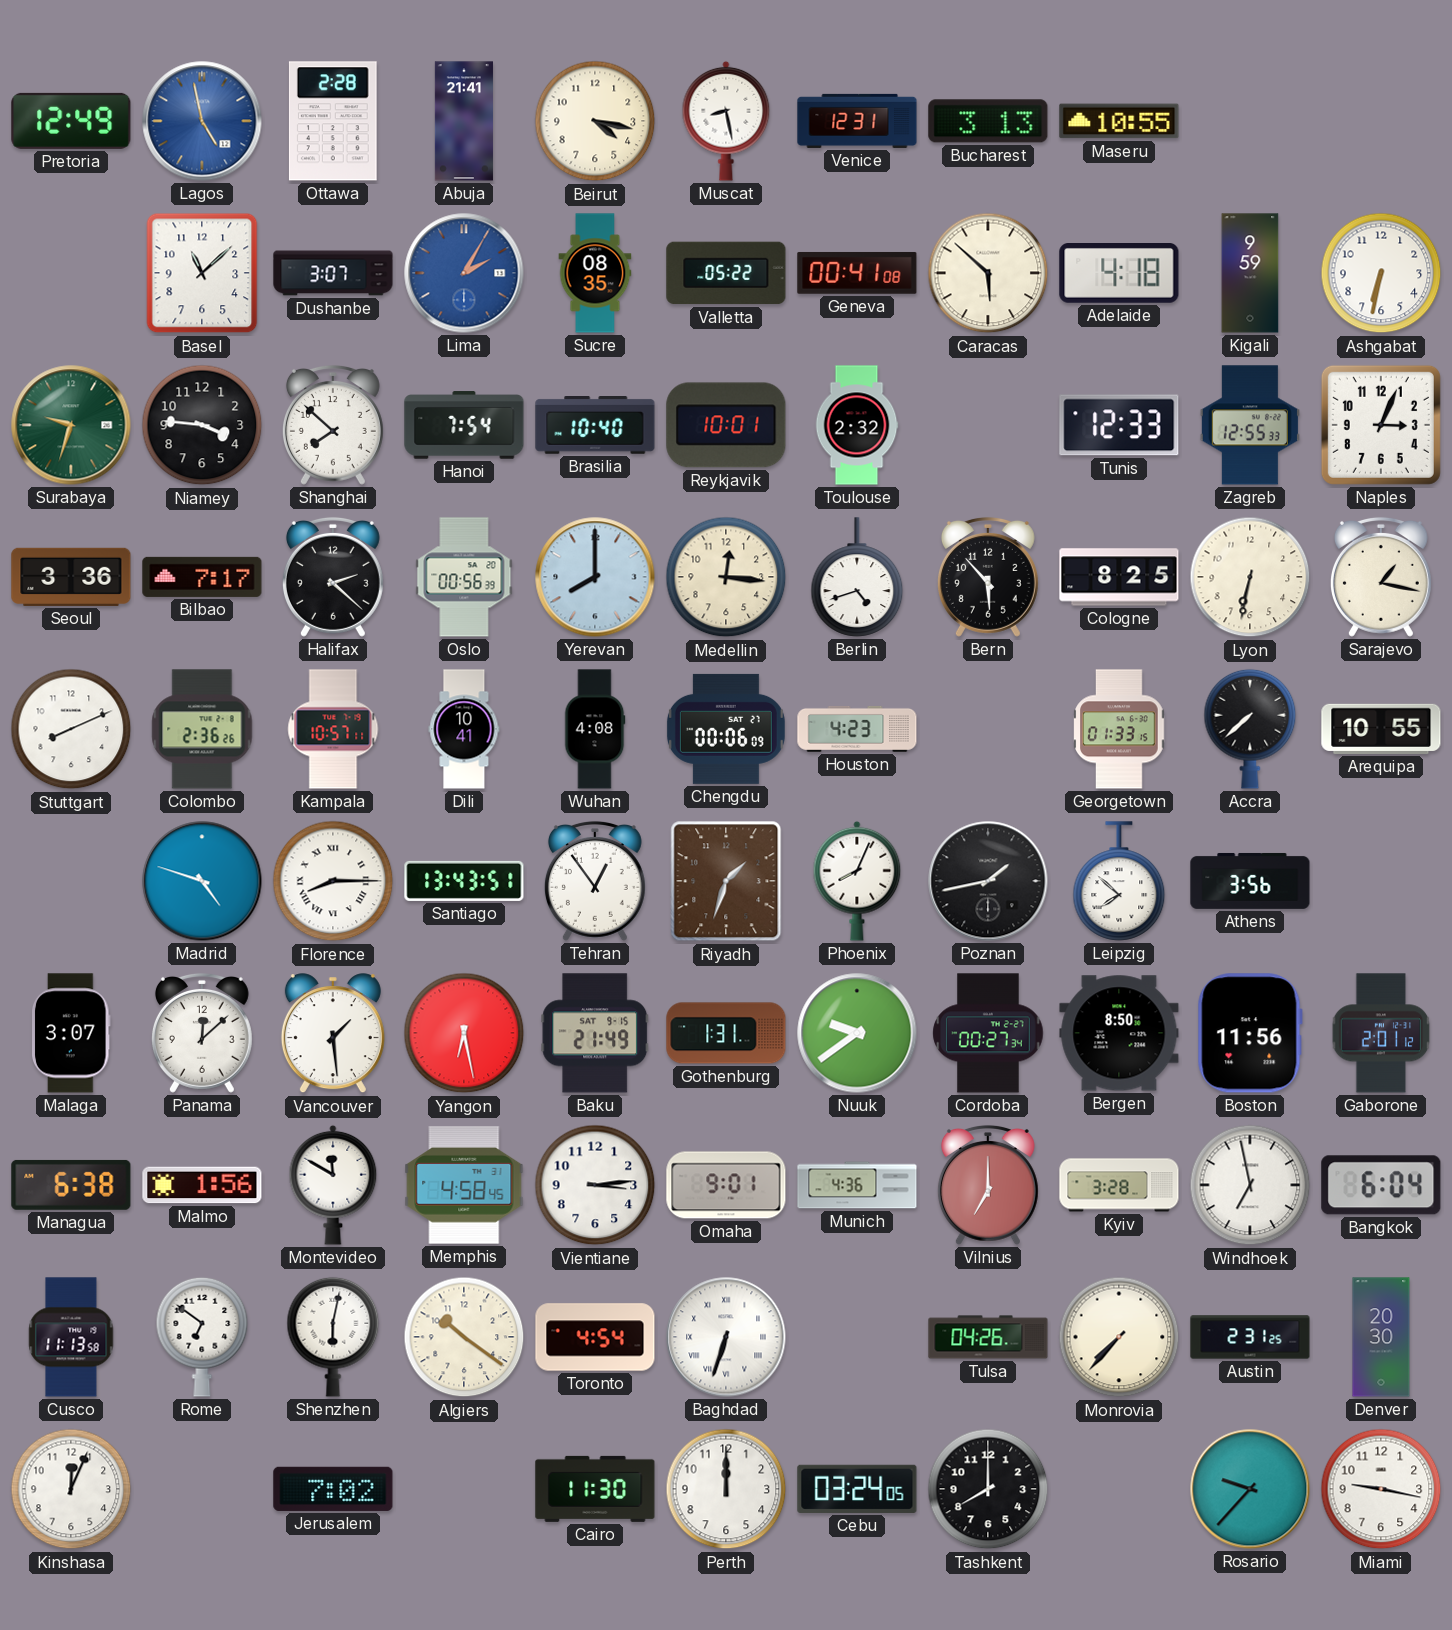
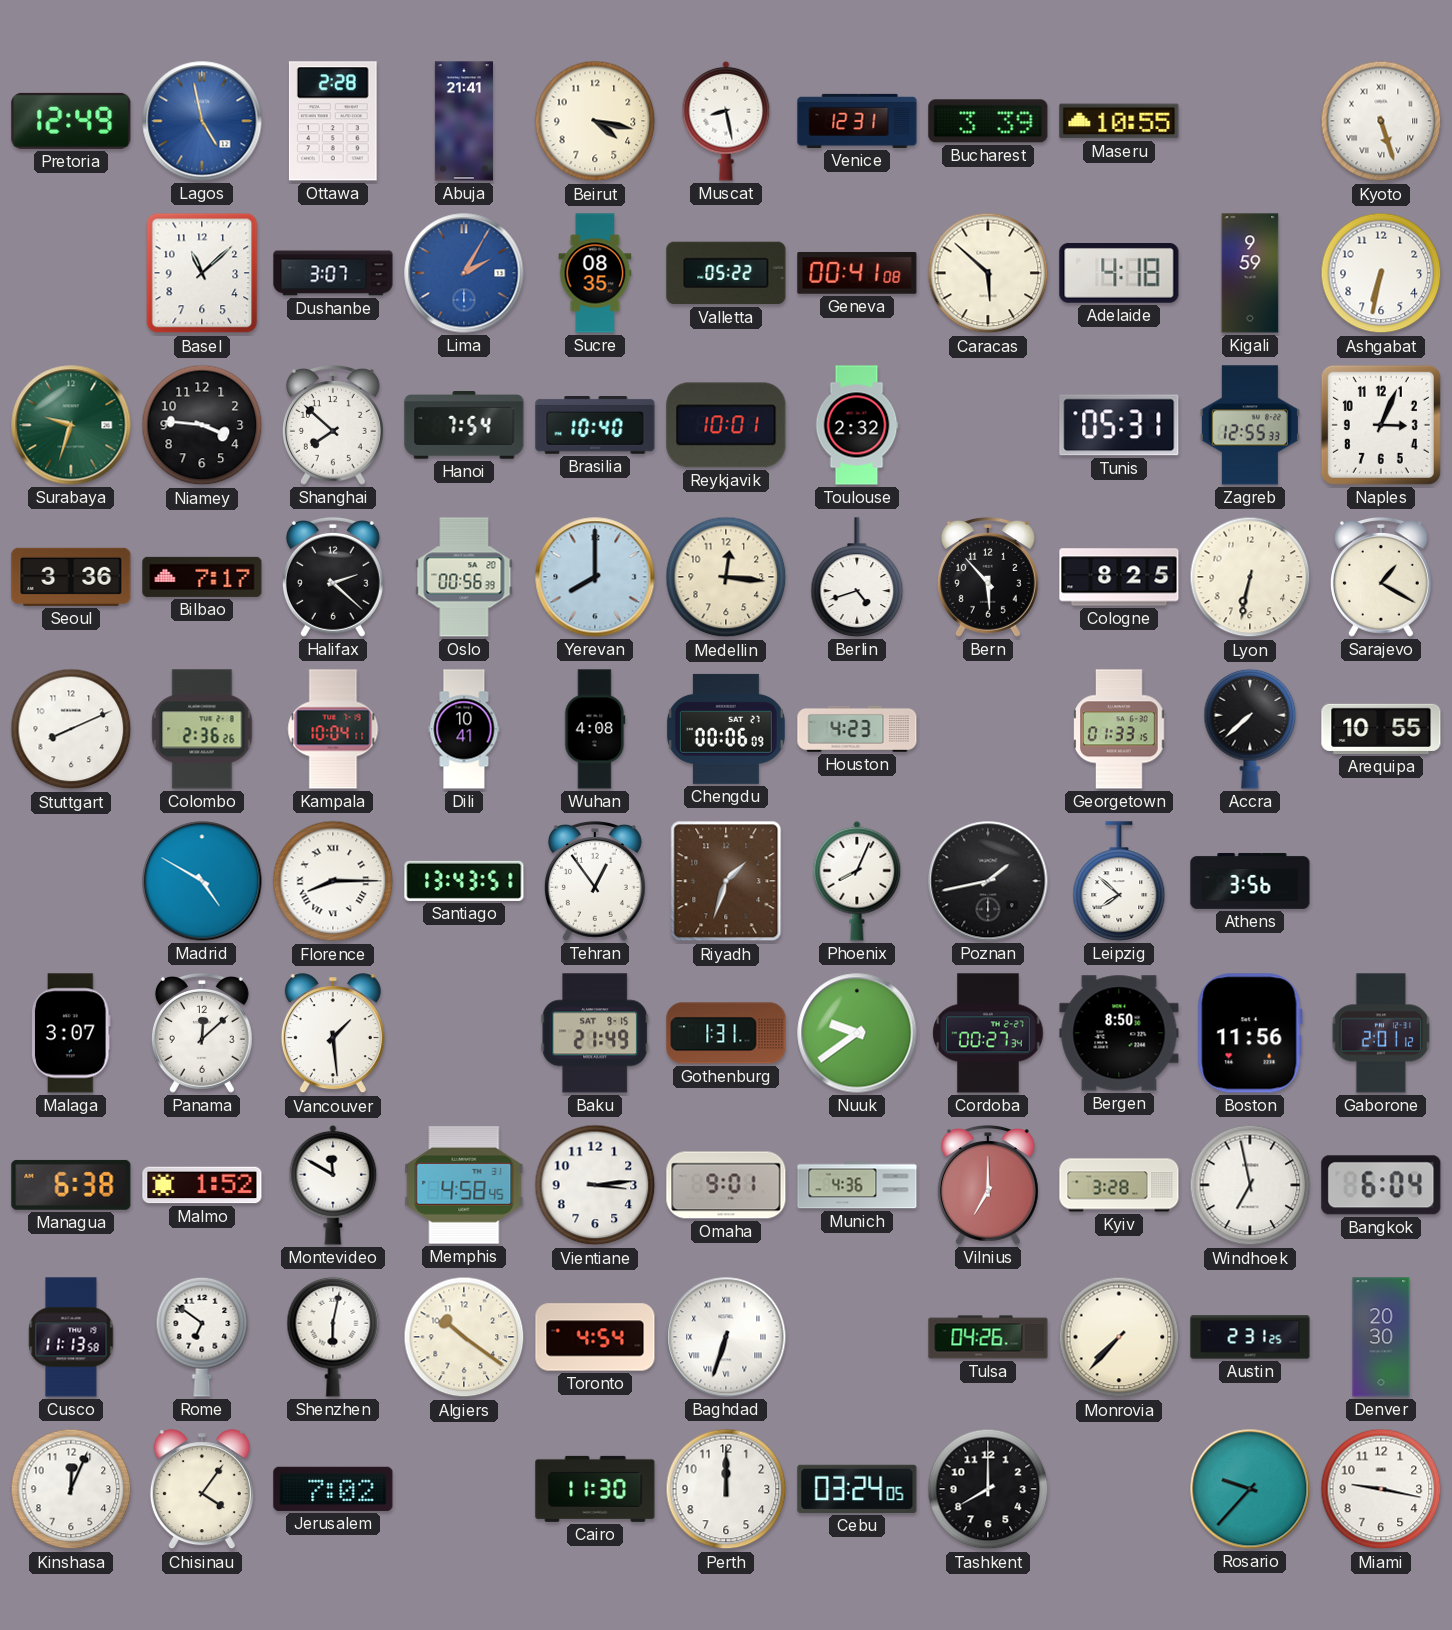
Bucharest: 3:13 -> 3:39 (988, 121)
Kyoto: none -> 5:27 (1381, 121)
Tunis: 12:33 -> 05:31 (1119, 425)
Sarajevo: 1:17 -> 1:20 (1381, 577)
Kampala: 10:57 -> 10:04 (333, 729)
Madrid: 4:48 -> 4:50 (202, 881)
Yangon: 6:28 -> none (464, 1033)
Malmo: 1:56 -> 1:52 (202, 1185)
Chisinau: none -> 4:06 (202, 1490)
